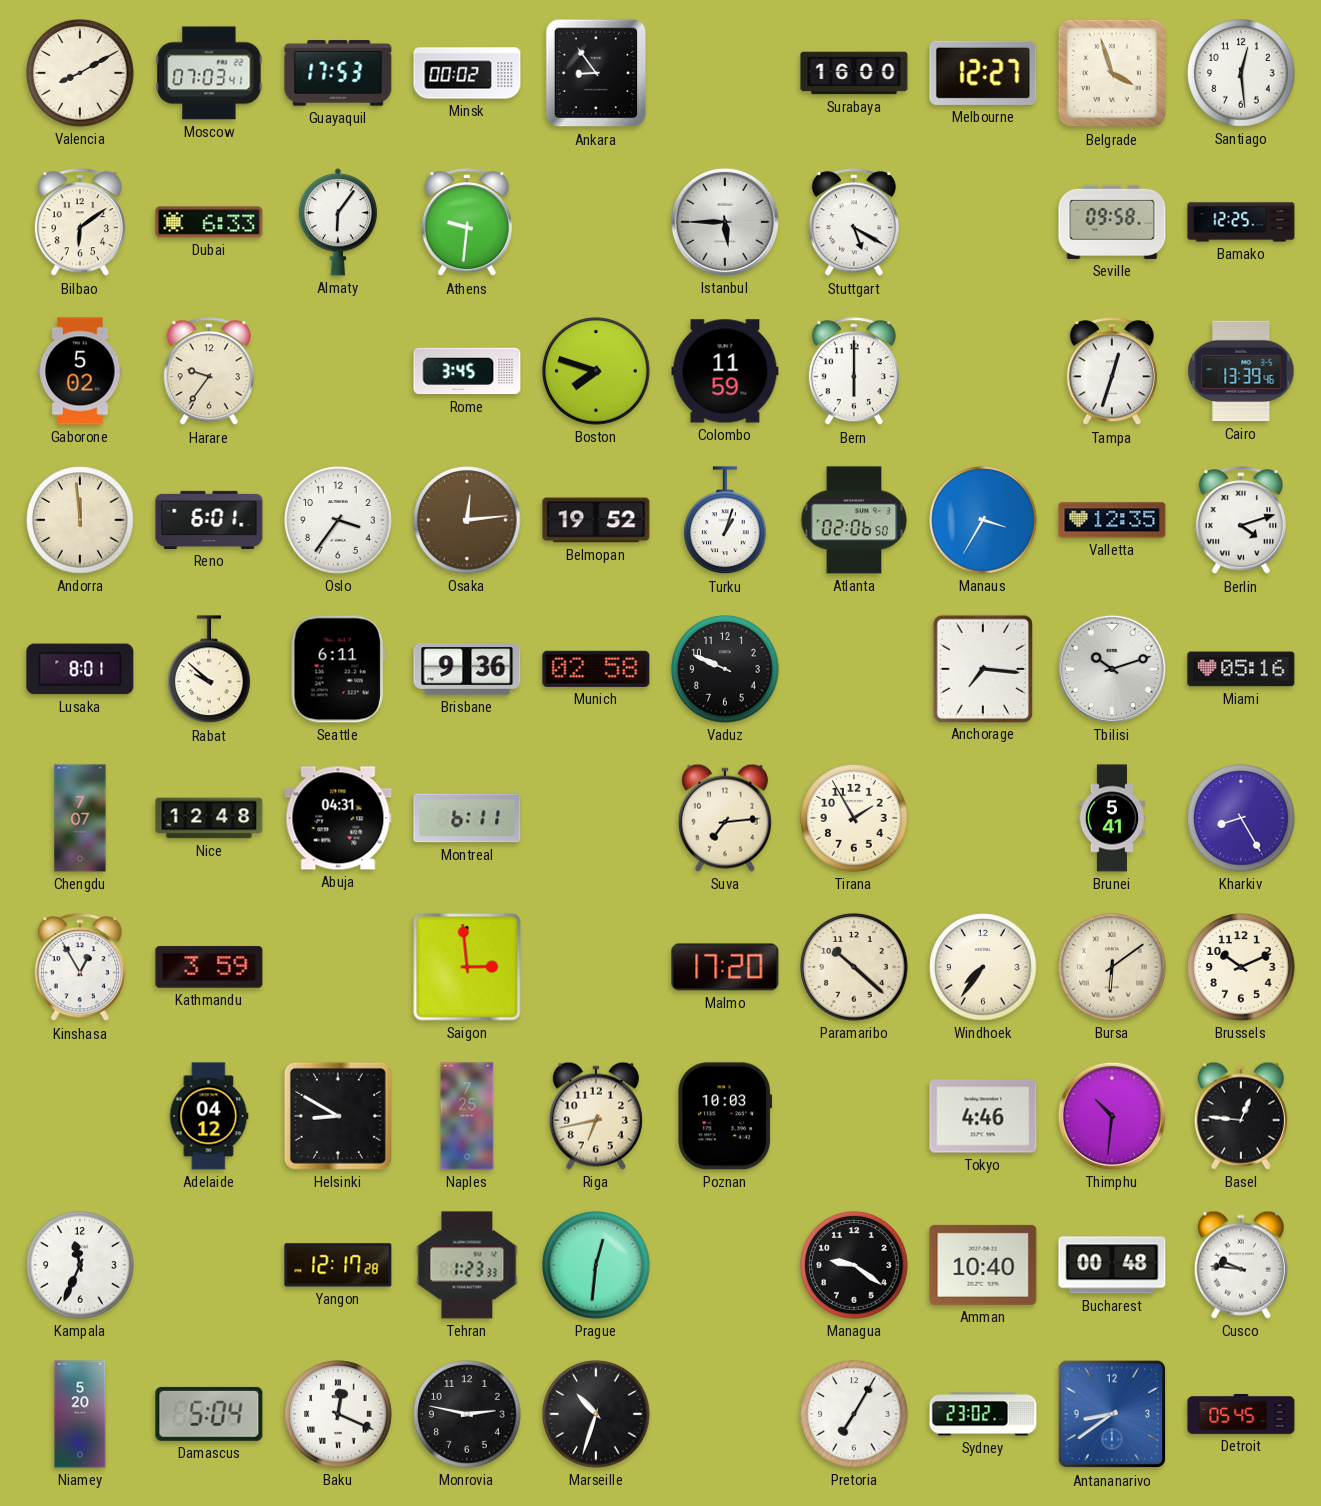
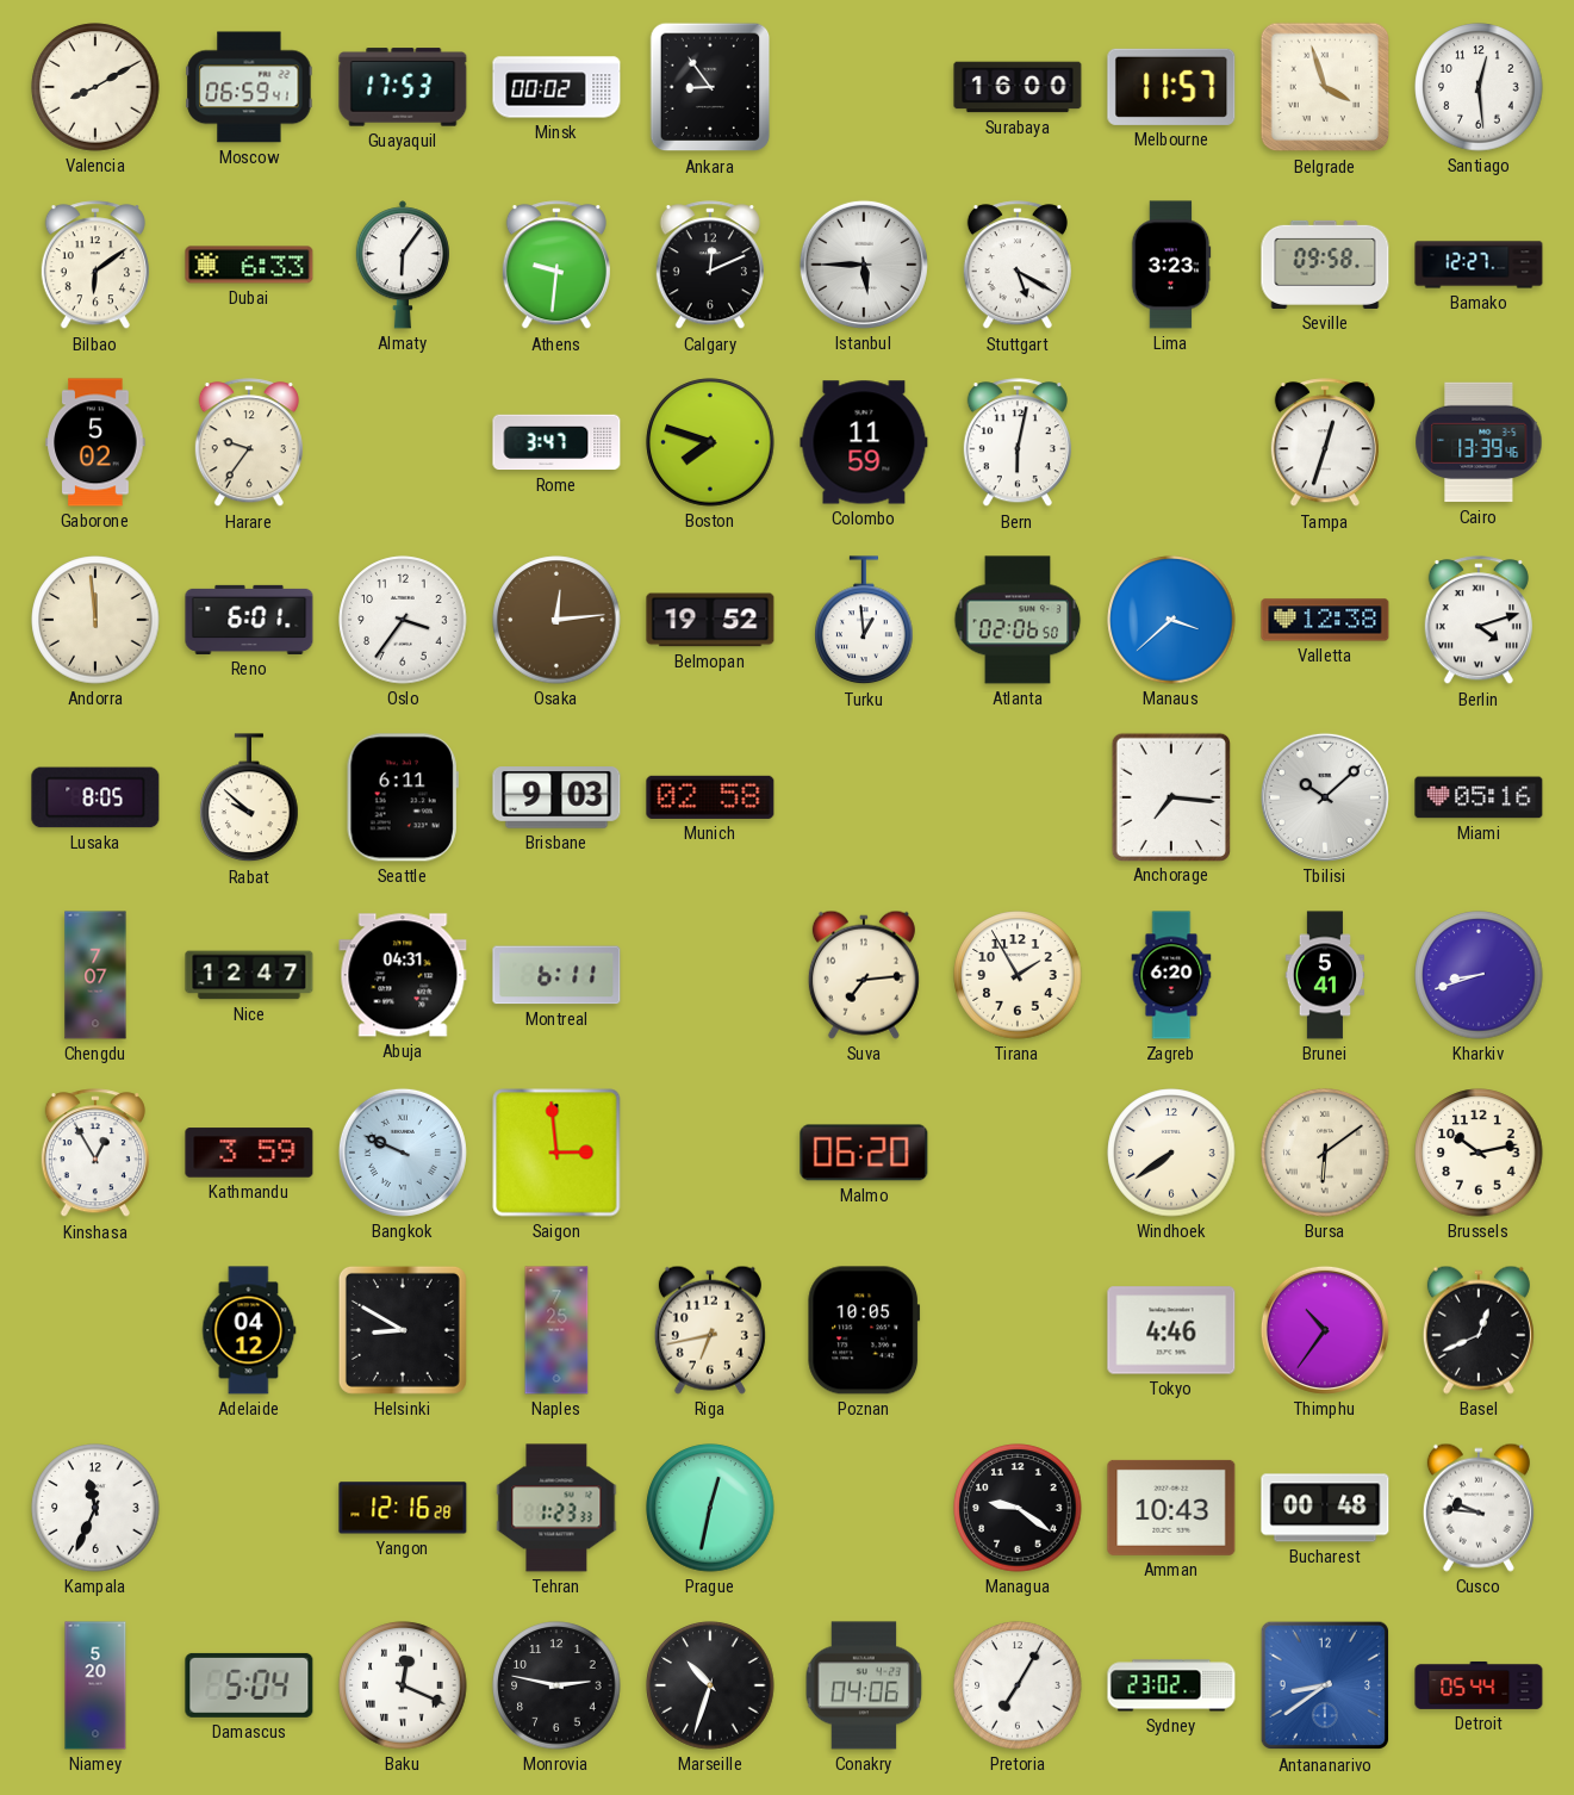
Moscow: 07:03 -> 06:59 (249, 87)
Melbourne: 12:27 -> 11:57 (1171, 87)
Calgary: none -> 12:11 (710, 266)
Lima: none -> 3:23 (1171, 265)
Bamako: 12:25 -> 12:27 (1479, 265)
Rome: 3:45 -> 3:47 (556, 442)
Bern: 6:00 -> 6:02 (1018, 443)
Turku: 1:03 -> 12:59 (864, 621)
Manaus: 3:35 -> 3:38 (1171, 620)
Valletta: 12:35 -> 12:38 (1325, 620)
Lusaka: 8:01 -> 8:05 (95, 797)
Brisbane: 9:36 -> 9:03 (556, 797)
Vaduz: 9:49 -> none (725, 669)
Tbilisi: 10:12 -> 10:08 (1325, 797)
Nice: 12:48 -> 12:47 (249, 975)
Zagreb: none -> 6:20 (1171, 975)
Kharkiv: 8:25 -> 8:42 (1479, 975)
Bangkok: none -> 9:49 (403, 1153)
Malmo: 17:20 -> 06:20 (864, 1153)
Paramaribo: 10:22 -> none (854, 967)
Windhoek: 7:36 -> 7:39 (1171, 1153)
Brussels: 10:11 -> 10:13 (1479, 1153)
Poznan: 10:03 -> 10:05 (864, 1330)
Thimphu: 10:31 -> 10:36 (1325, 1330)
Basel: 12:46 -> 12:41 (1479, 1330)
Yangon: 12:17 -> 12:16 (403, 1508)
Prague: 12:31 -> 12:32 (710, 1508)
Amman: 10:40 -> 10:43 (1171, 1508)
Conakry: none -> 04:06 (864, 1685)
Detroit: 05:45 -> 05:44 (1479, 1685)
